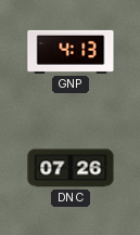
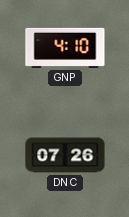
GNP: 4:13 -> 4:10 (65, 48)
